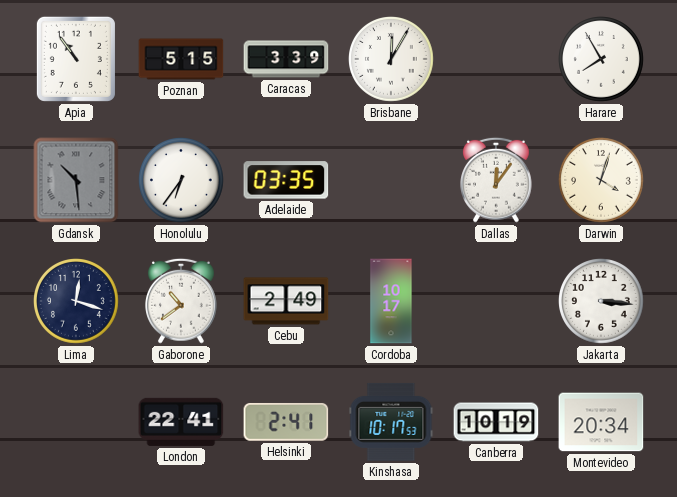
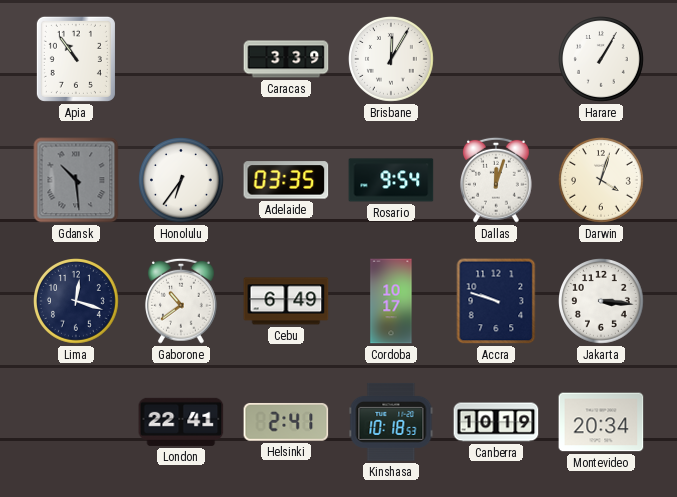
Poznan: 5:15 -> none (181, 59)
Harare: 7:55 -> 1:05 (602, 60)
Rosario: none -> 9:54 (391, 180)
Dallas: 12:06 -> 12:03 (497, 180)
Cebu: 2:49 -> 6:49 (286, 301)
Accra: none -> 9:48 (496, 301)
Kinshasa: 10:17 -> 10:18 (391, 422)
